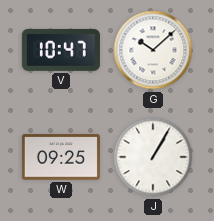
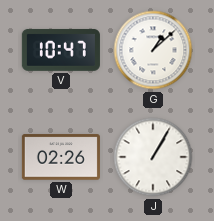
G: 10:08 -> 1:08 (153, 50)
W: 09:25 -> 02:26 (61, 157)
